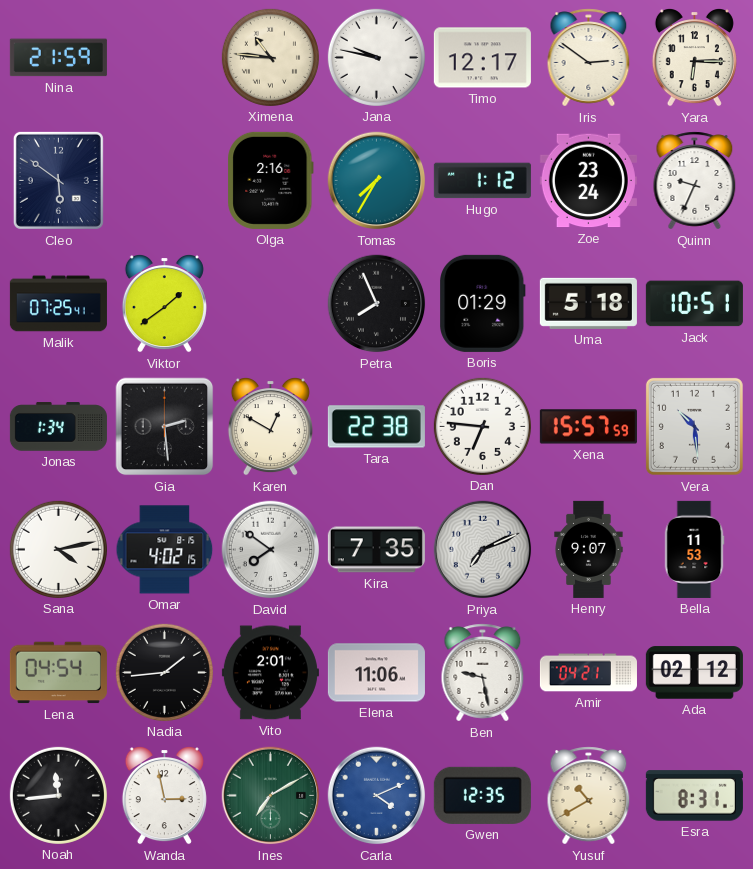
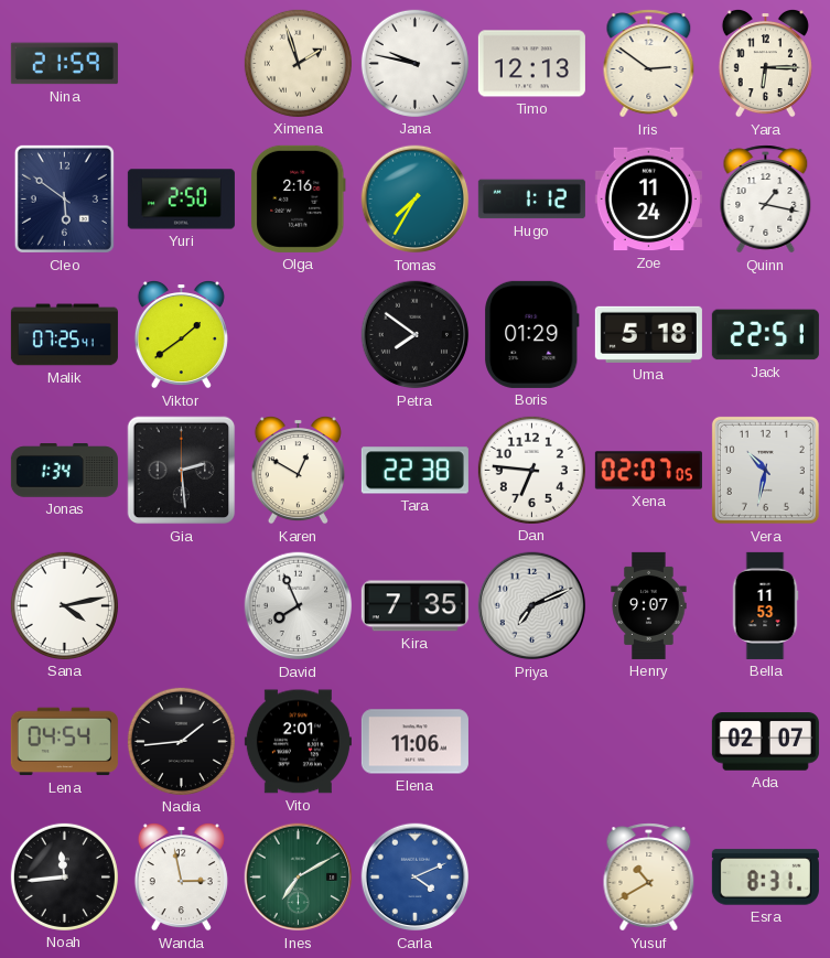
Ximena: 10:46 -> 1:57 (298, 63)
Timo: 12:17 -> 12:13 (531, 64)
Yuri: none -> 2:50 (181, 200)
Zoe: 23:24 -> 11:24 (648, 200)
Quinn: 9:34 -> 1:17 (766, 200)
Petra: 7:56 -> 7:51 (416, 335)
Jack: 10:51 -> 22:51 (765, 335)
Xena: 15:57 -> 02:07 (648, 471)
Vera: 10:29 -> 10:32 (765, 470)
Omar: 4:02 -> none (165, 550)
David: 7:51 -> 7:56 (299, 606)
Ben: 9:28 -> none (483, 673)
Amir: 04:21 -> none (588, 673)
Ada: 02:12 -> 02:07 (765, 742)
Gwen: 12:35 -> none (482, 795)
